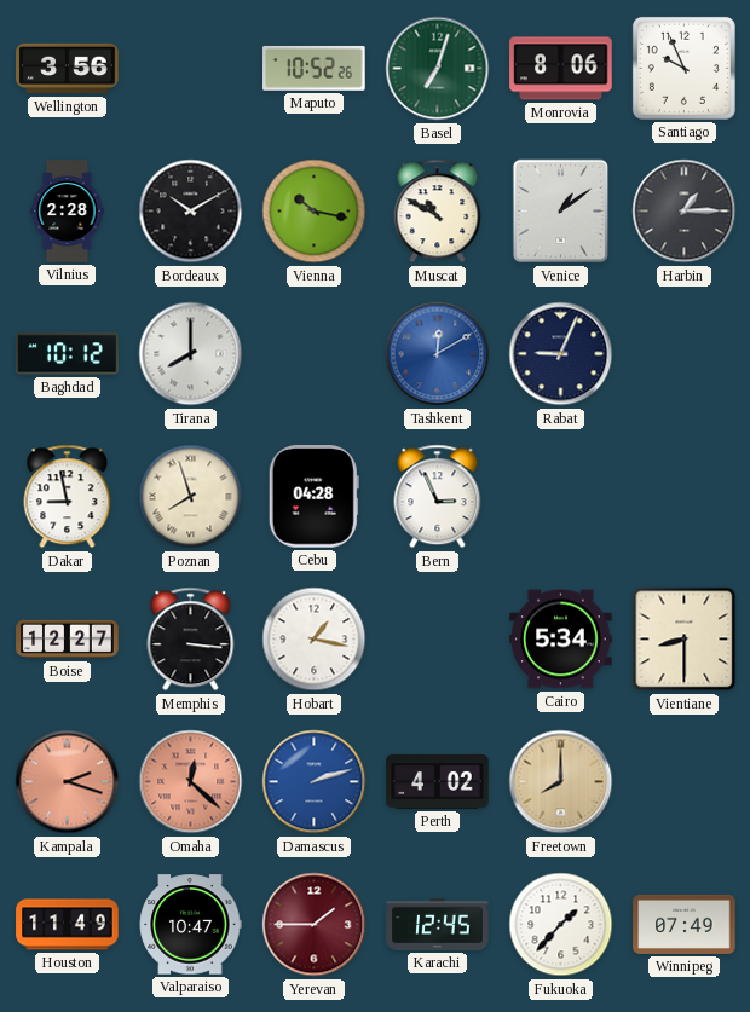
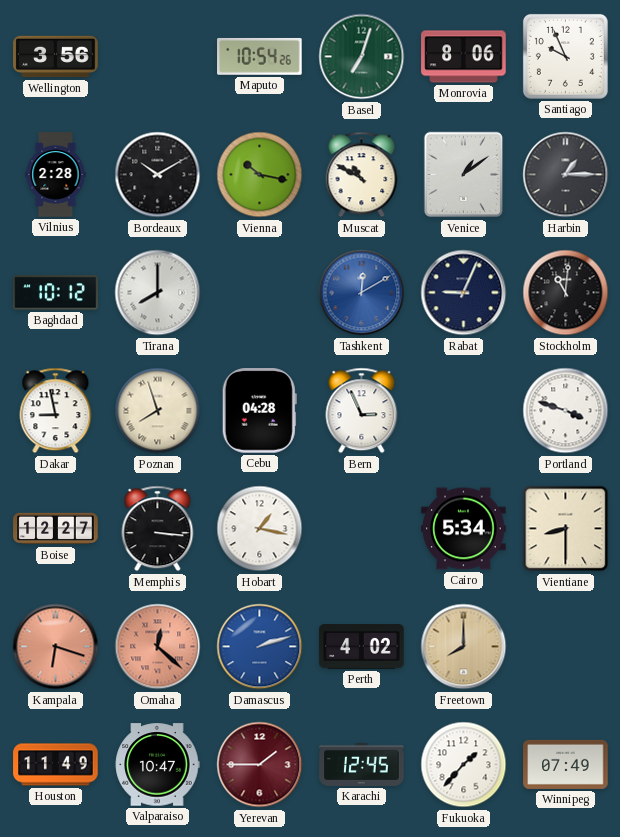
Maputo: 10:52 -> 10:54 (260, 56)
Stockholm: none -> 11:01 (566, 293)
Portland: none -> 3:48 (566, 411)
Kampala: 2:18 -> 6:18 (56, 647)
